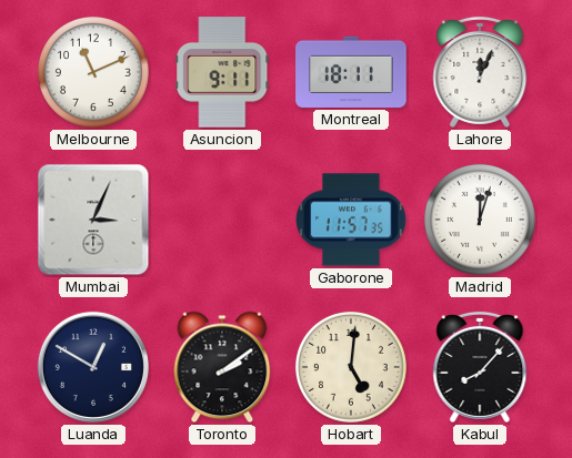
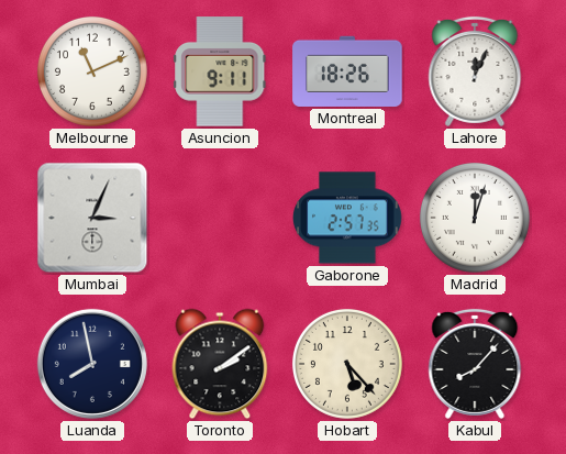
Montreal: 18:11 -> 18:26 (347, 71)
Gaborone: 11:57 -> 2:57 (347, 218)
Luanda: 12:50 -> 7:58 (92, 364)
Hobart: 5:01 -> 5:23 (347, 364)
